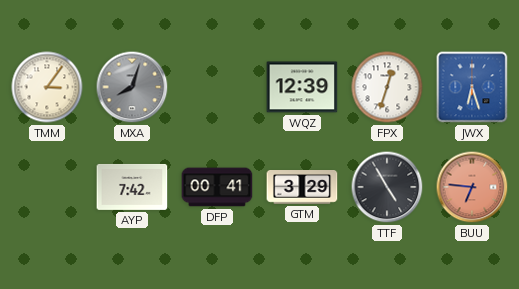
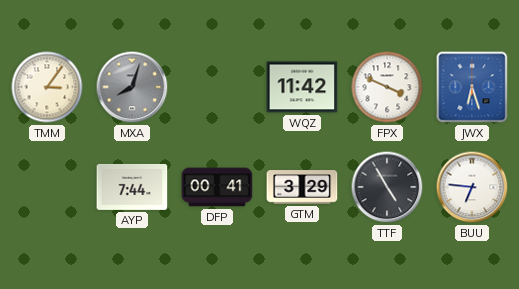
WQZ: 12:39 -> 11:42 (302, 87)
FPX: 12:33 -> 3:49 (387, 87)
AYP: 7:42 -> 7:44 (132, 187)
BUU dial: salmon -> white (472, 187)
